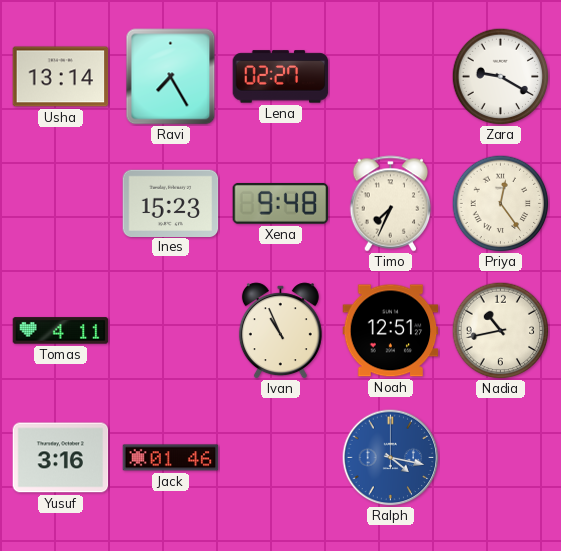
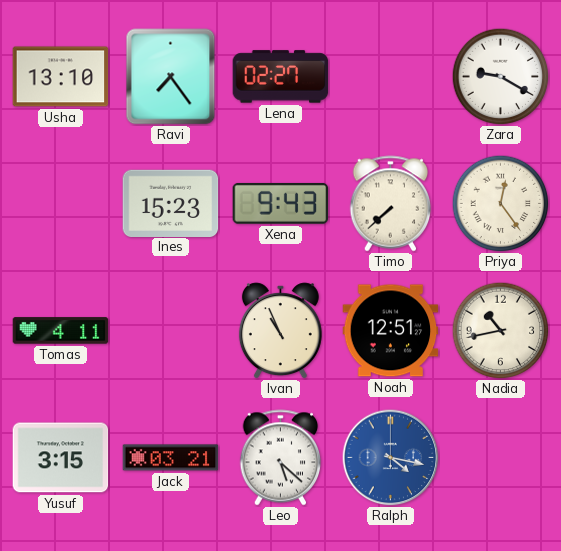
Usha: 13:14 -> 13:10 (61, 77)
Ravi: 7:25 -> 7:24 (171, 77)
Xena: 9:48 -> 9:43 (281, 203)
Timo: 7:34 -> 7:38 (391, 204)
Yusuf: 3:16 -> 3:15 (61, 458)
Jack: 01:46 -> 03:21 (171, 458)
Leo: none -> 5:22 (281, 458)
